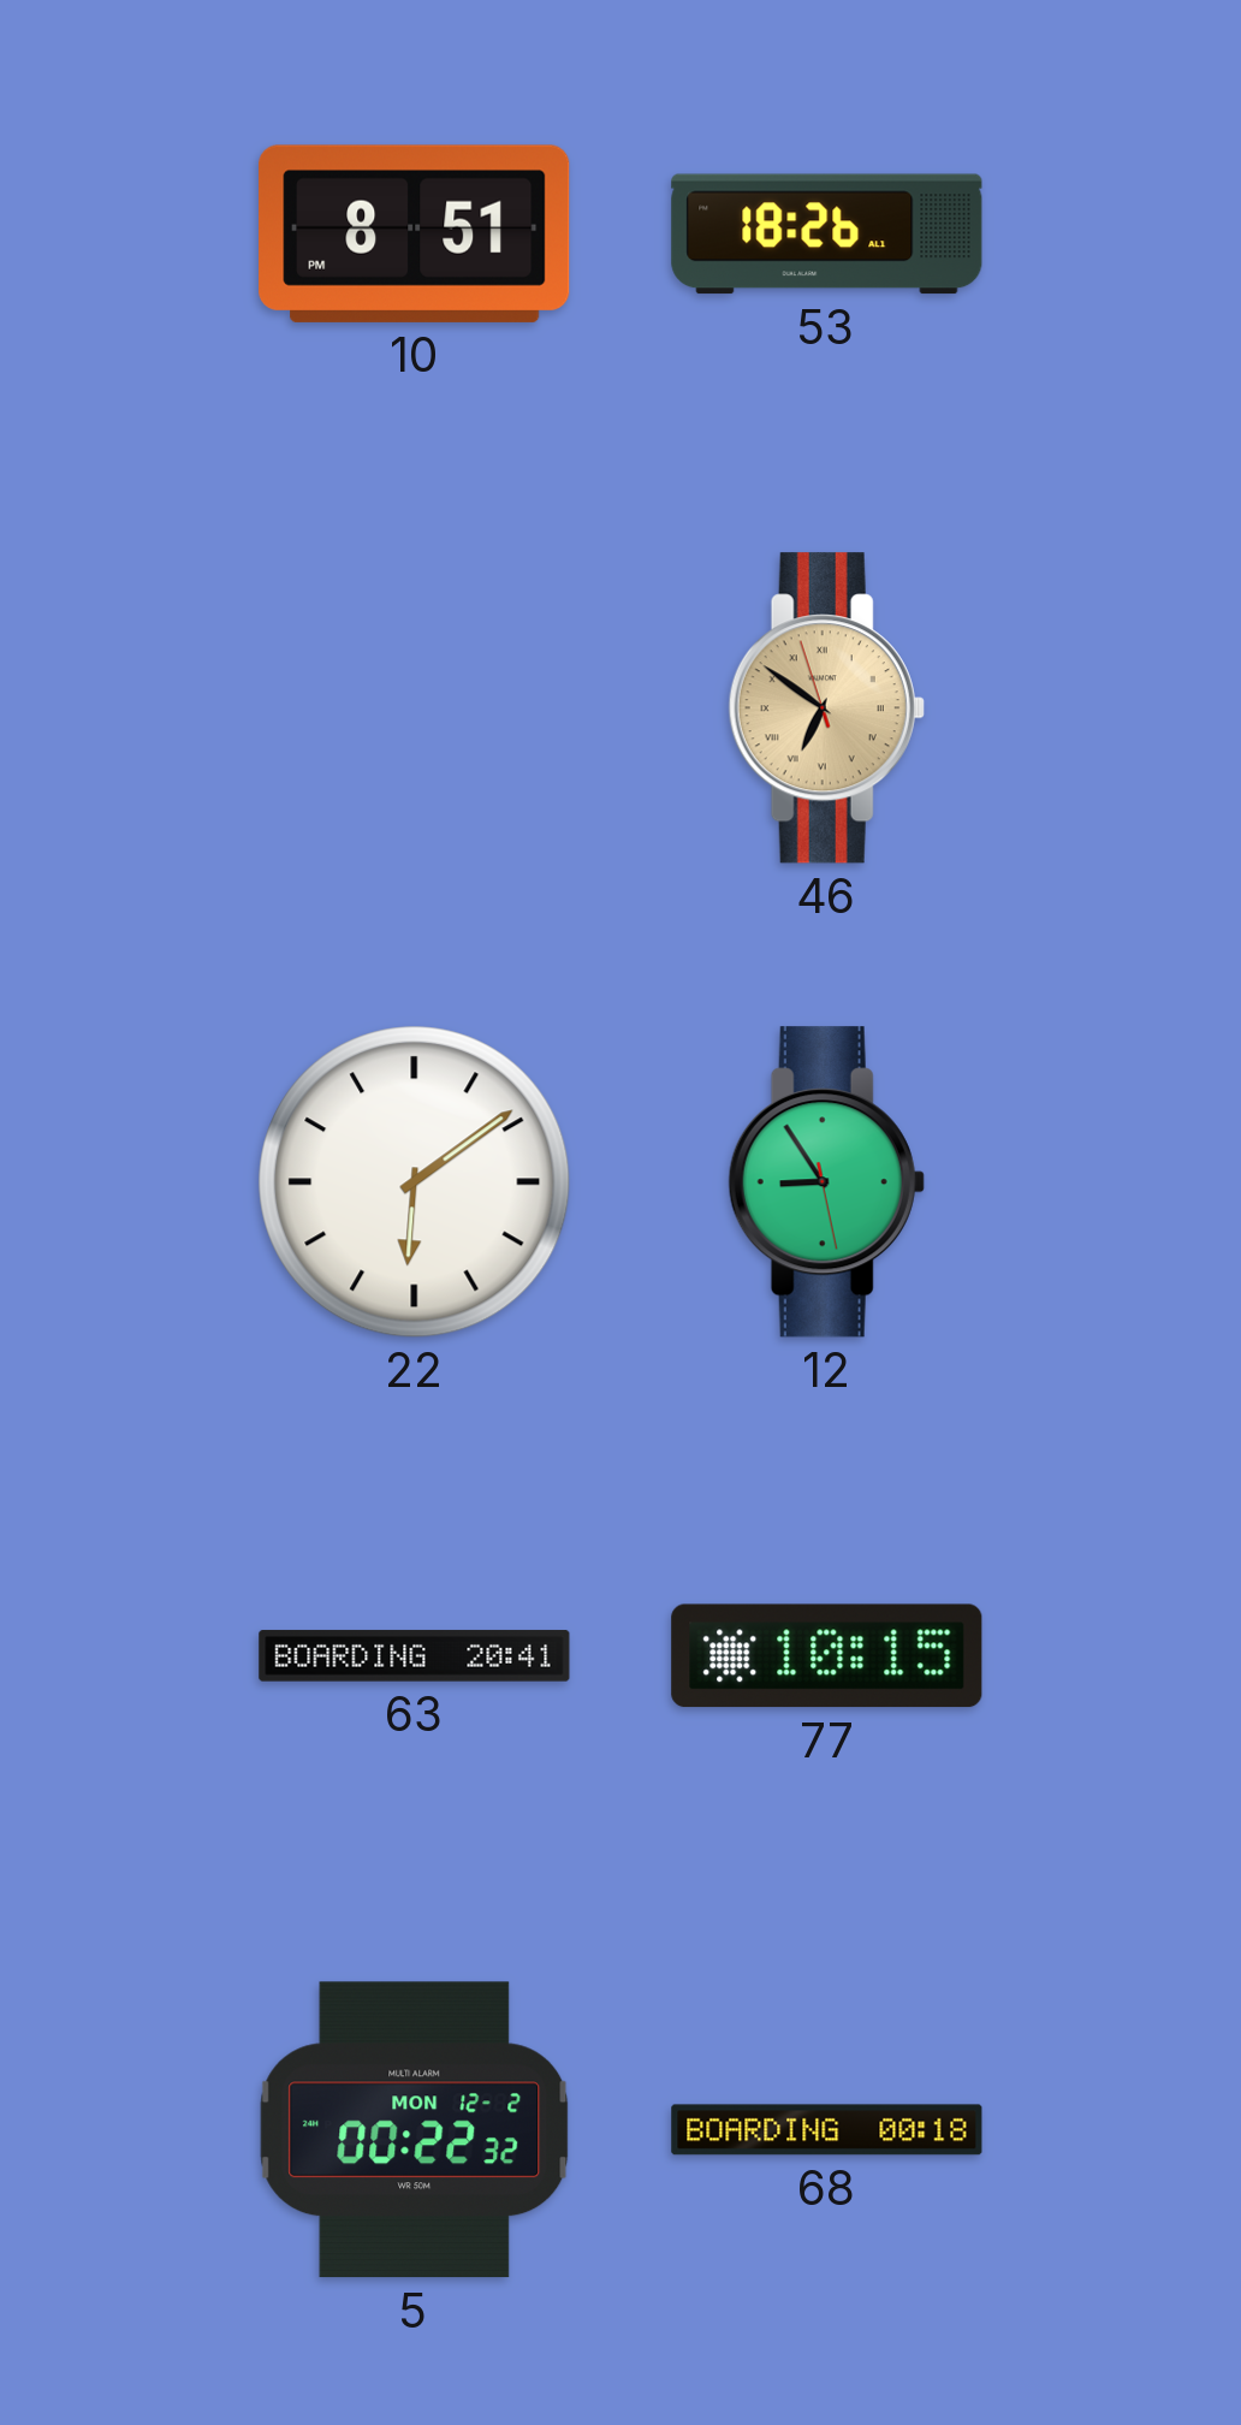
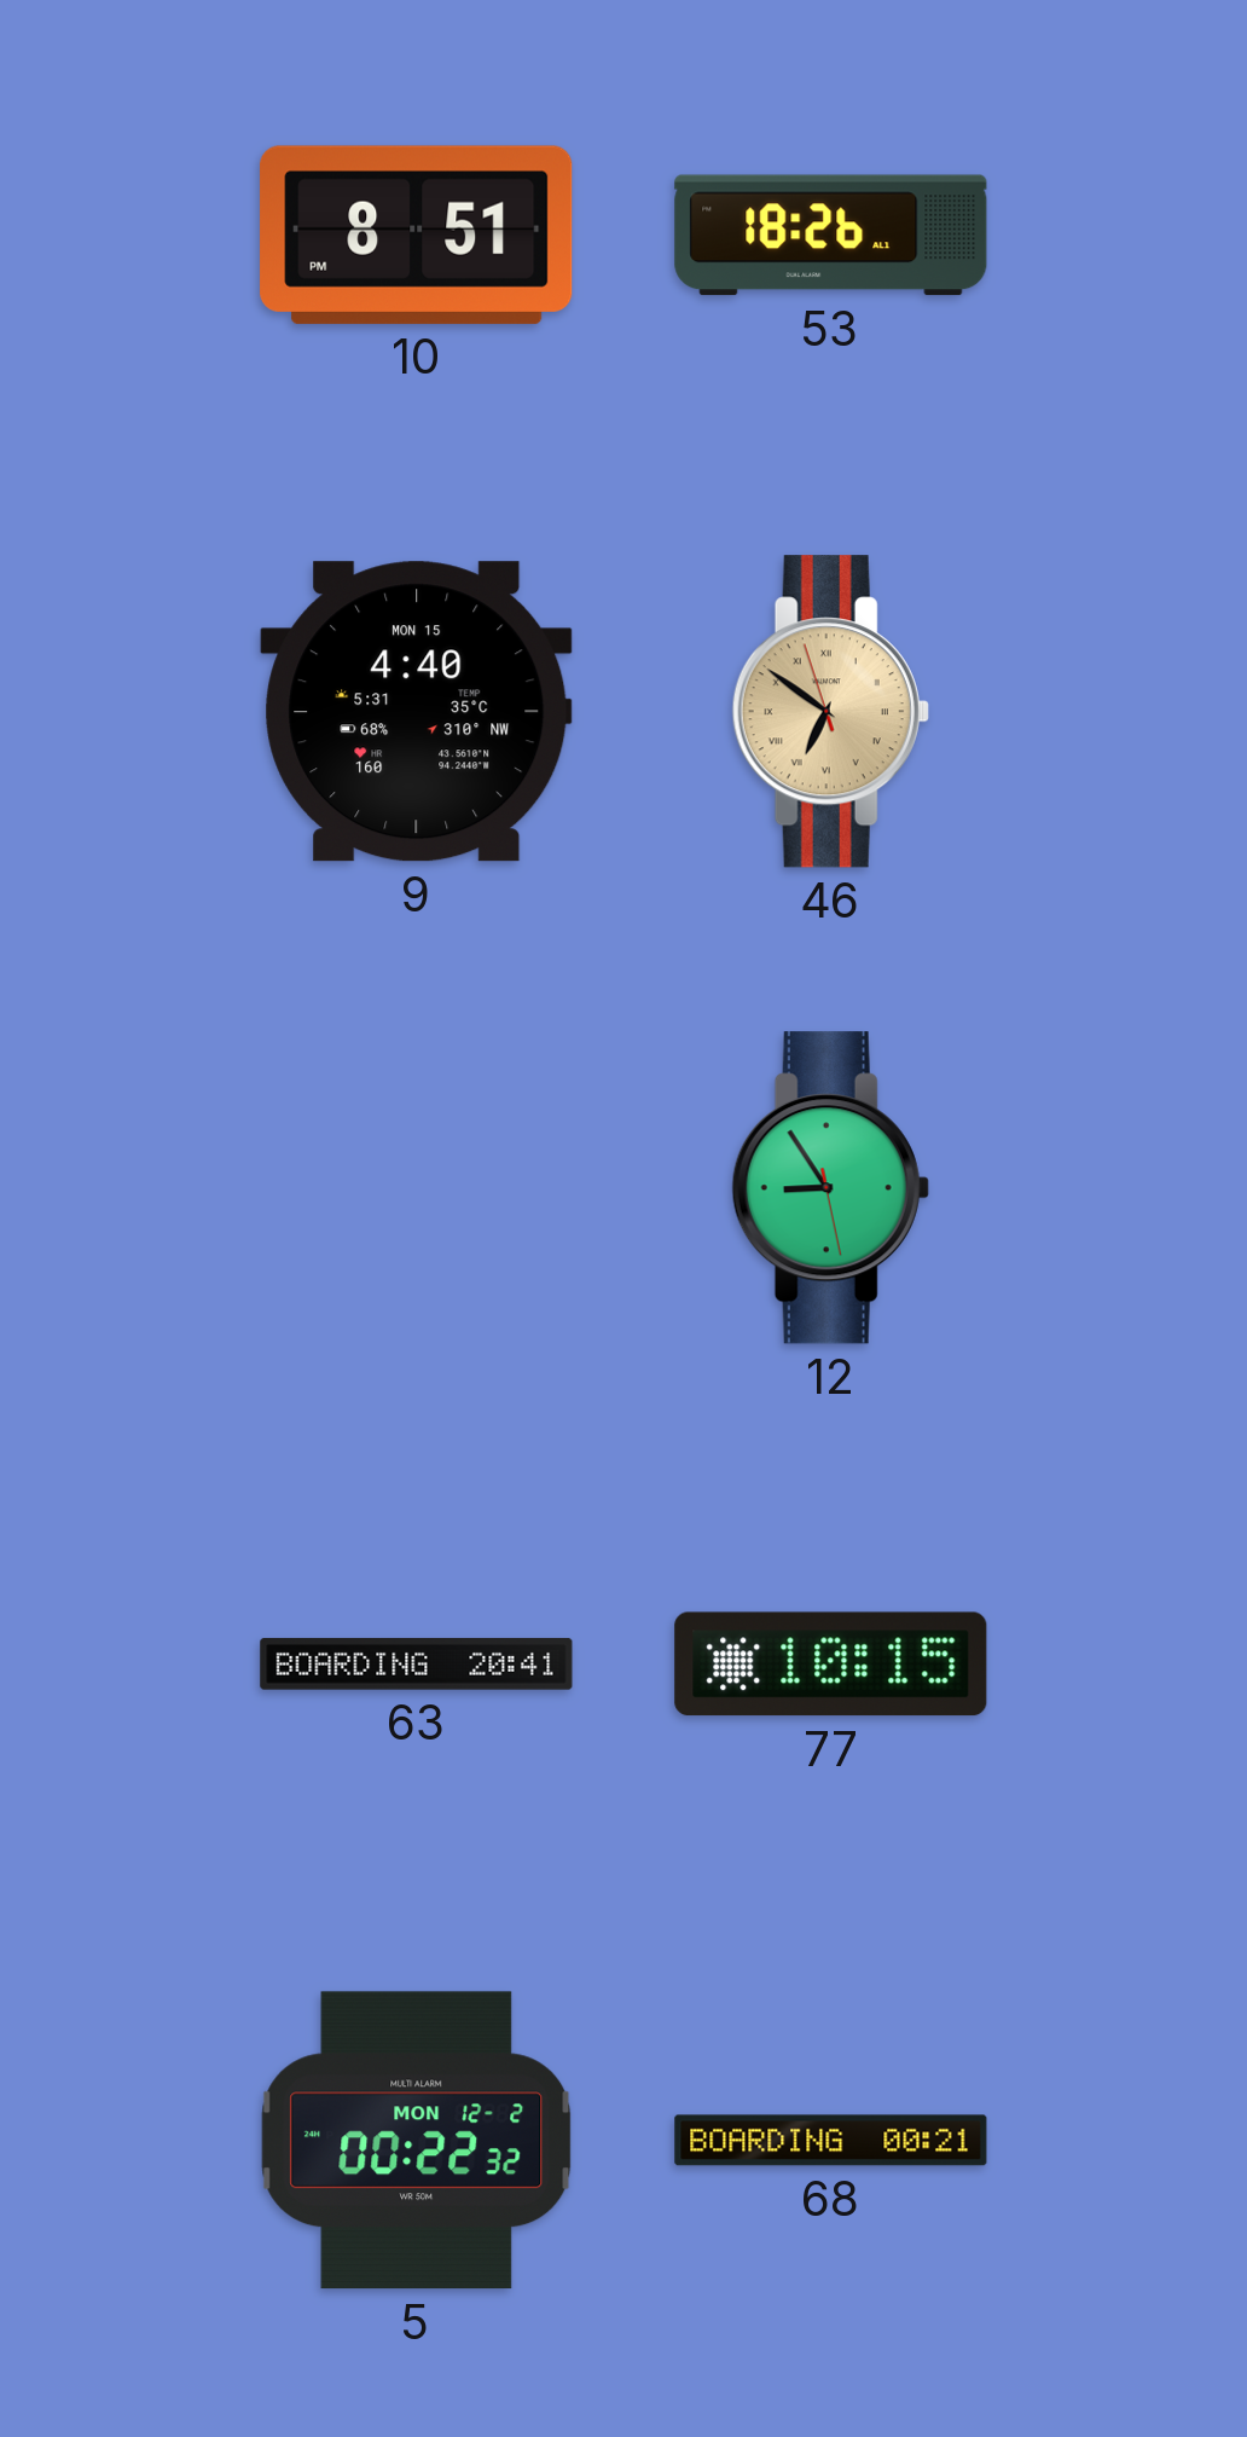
9: none -> 4:40 (417, 712)
22: 6:09 -> none (415, 1182)
68: 00:18 -> 00:21 (831, 2141)
